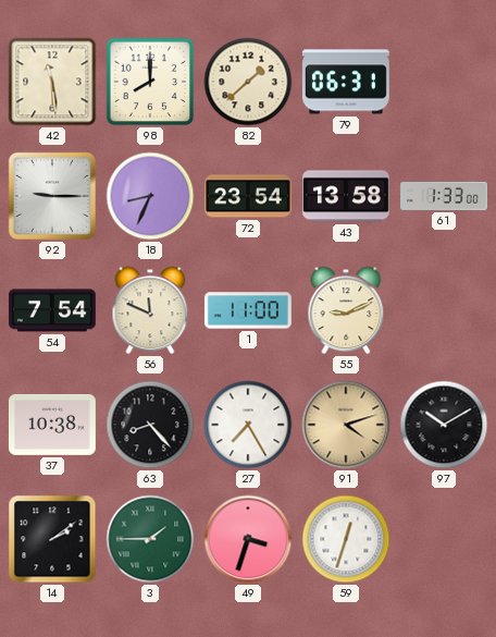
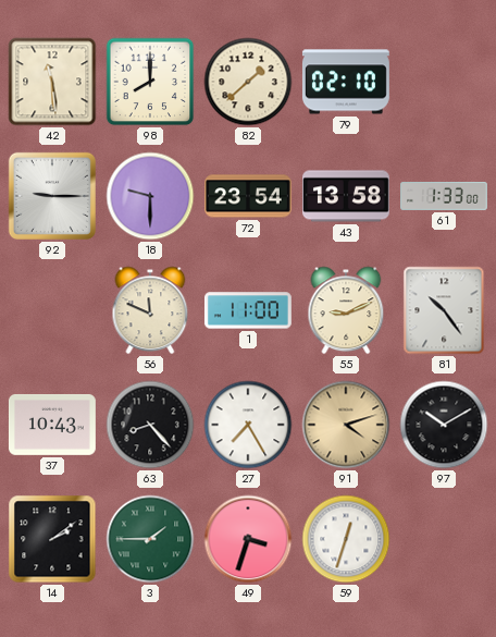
79: 06:31 -> 02:10 (346, 82)
18: 8:34 -> 9:30 (150, 196)
54: 7:54 -> none (52, 310)
81: none -> 10:24 (444, 310)
37: 10:38 -> 10:43 (52, 425)
